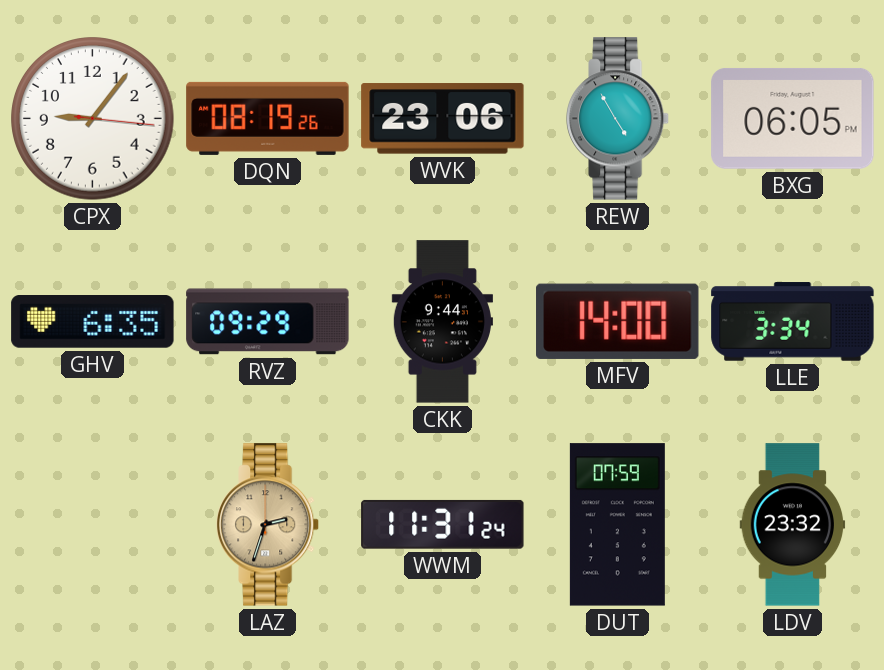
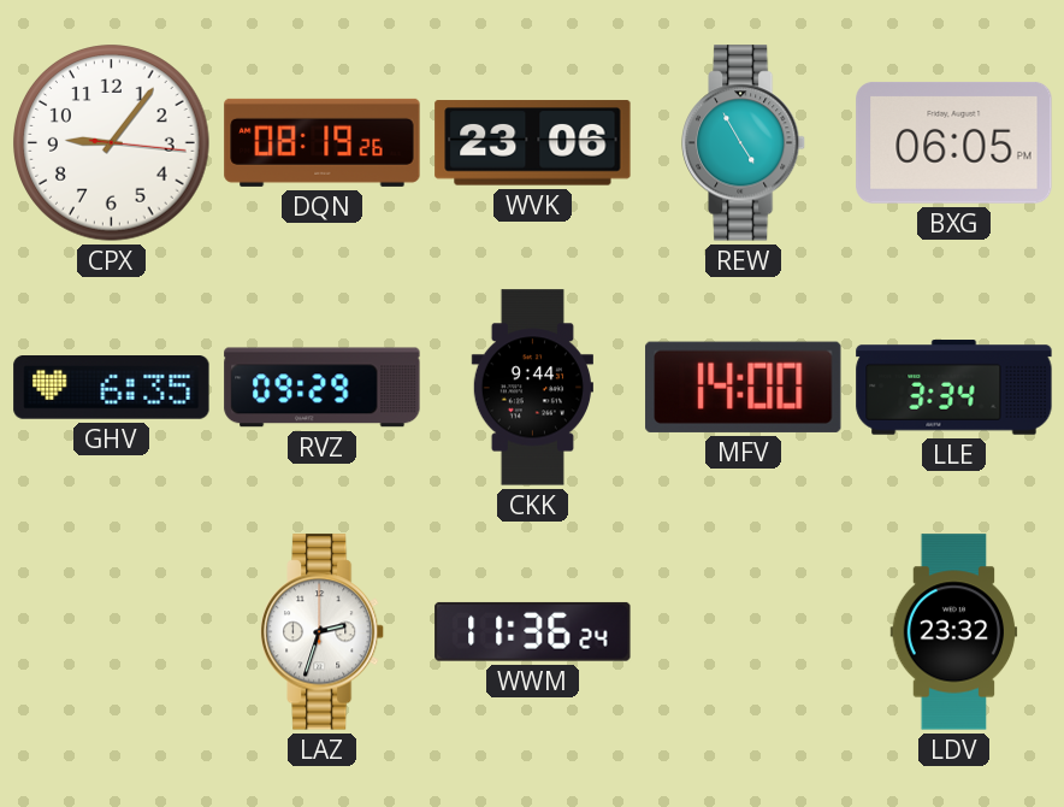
LAZ dial: champagne -> white (323, 632)
WWM: 11:31 -> 11:36 (533, 631)
DUT: 07:59 -> none (617, 525)
